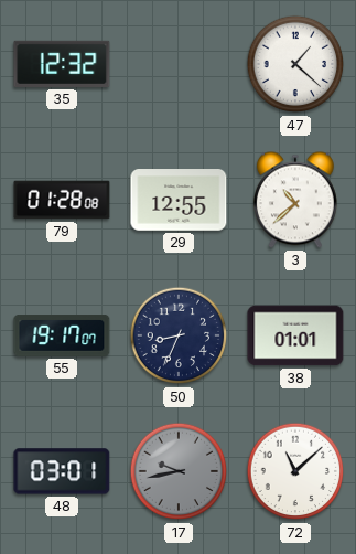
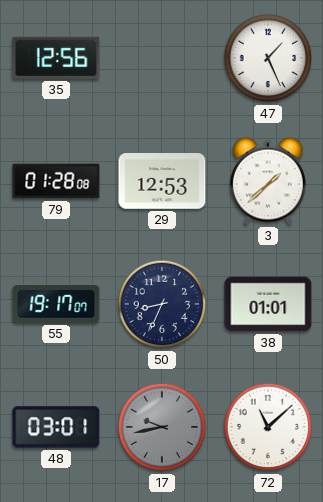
35: 12:32 -> 12:56 (56, 58)
47: 1:22 -> 1:26 (268, 58)
29: 12:55 -> 12:53 (162, 182)
3: 10:38 -> 1:38 (268, 181)
